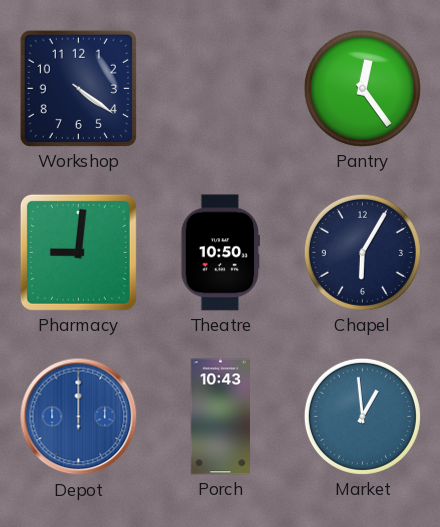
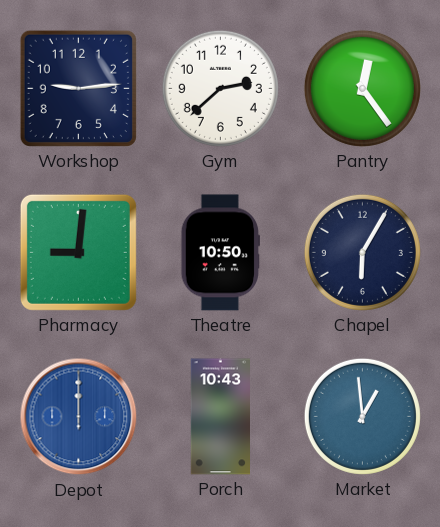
Workshop: 4:21 -> 9:14 (78, 88)
Gym: none -> 2:38 (220, 88)
